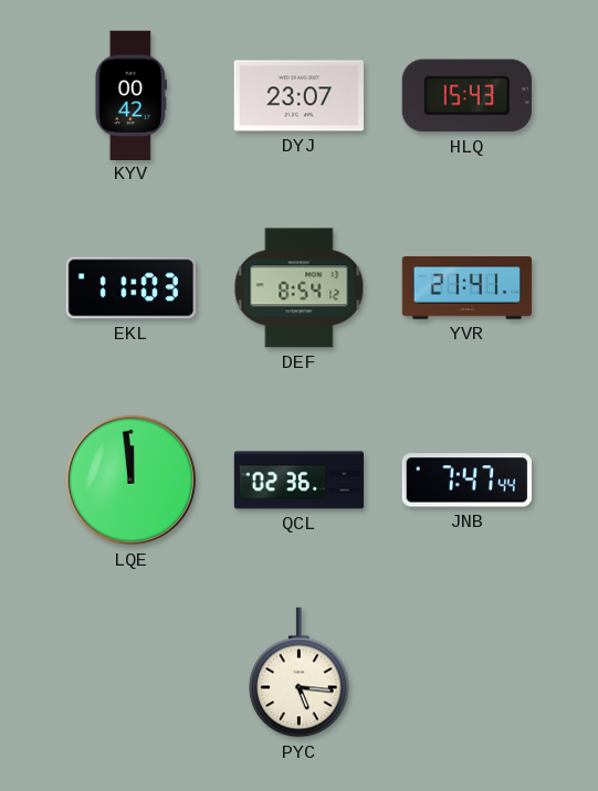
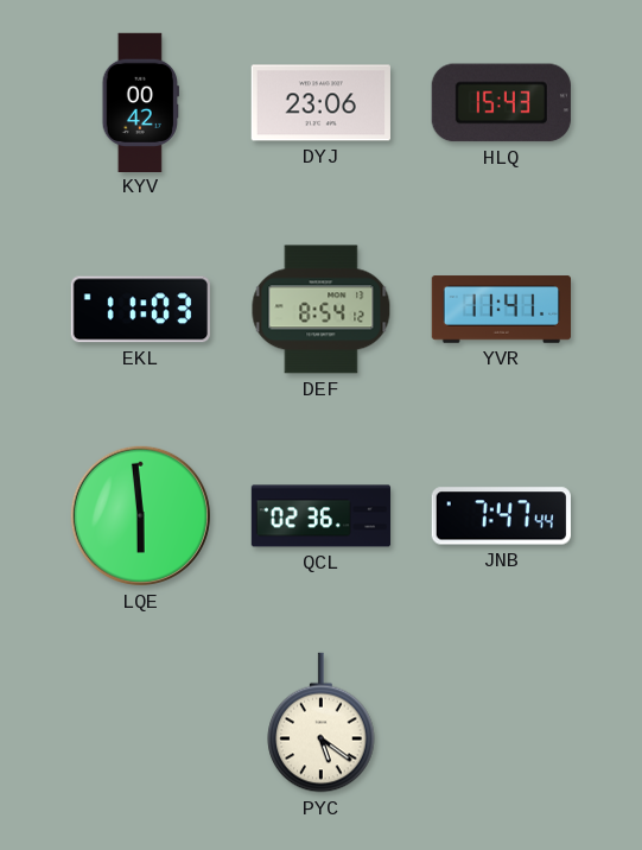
DYJ: 23:07 -> 23:06 (320, 103)
YVR: 21:41 -> 11:41 (501, 310)
LQE: 11:59 -> 5:59 (140, 515)
PYC: 5:16 -> 5:21 (322, 723)
